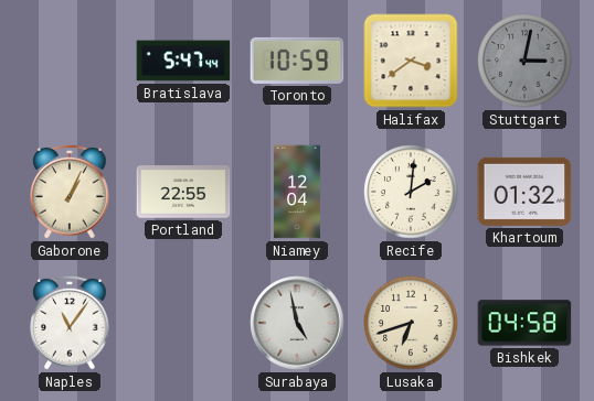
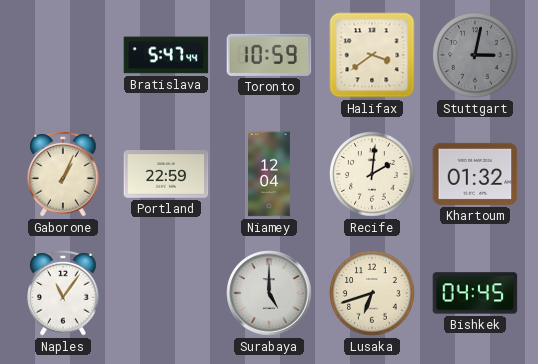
Portland: 22:55 -> 22:59 (166, 174)
Surabaya: 4:58 -> 5:00 (269, 293)
Bishkek: 04:58 -> 04:45 (475, 293)
